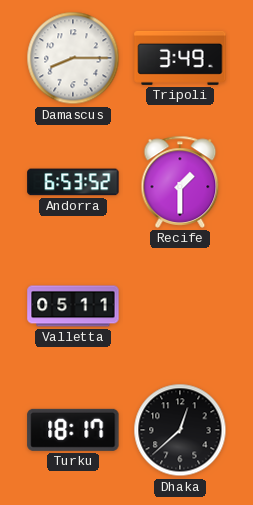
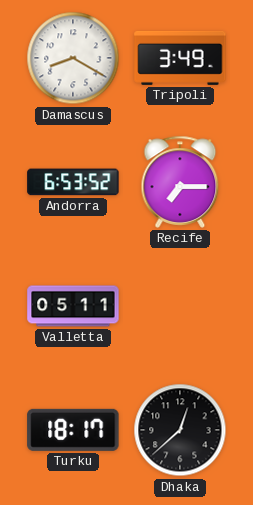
Damascus: 8:15 -> 8:20 (73, 58)
Recife: 1:30 -> 7:15 (180, 182)
